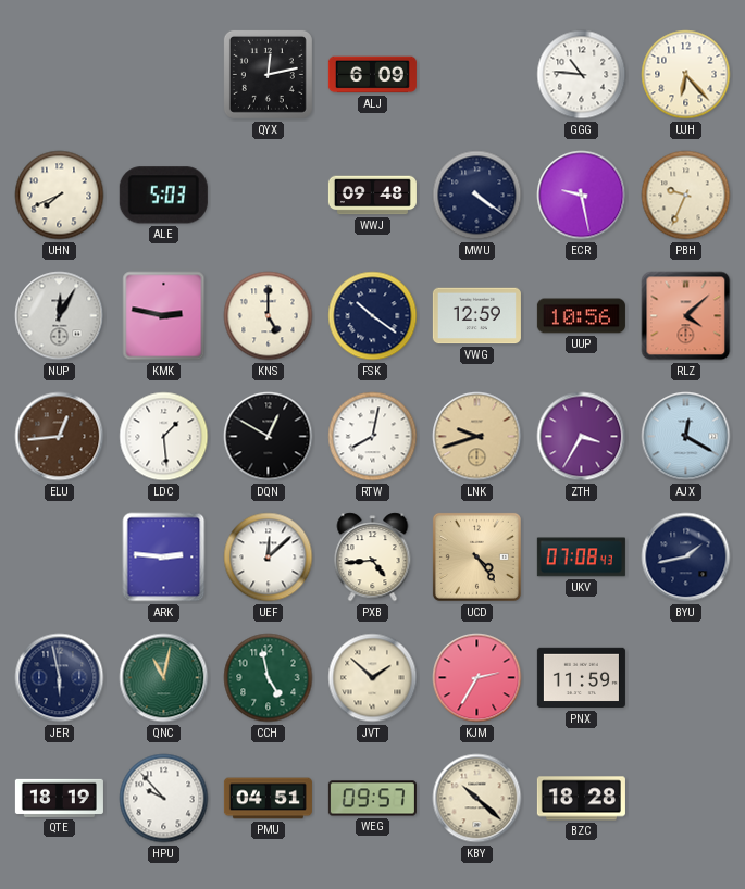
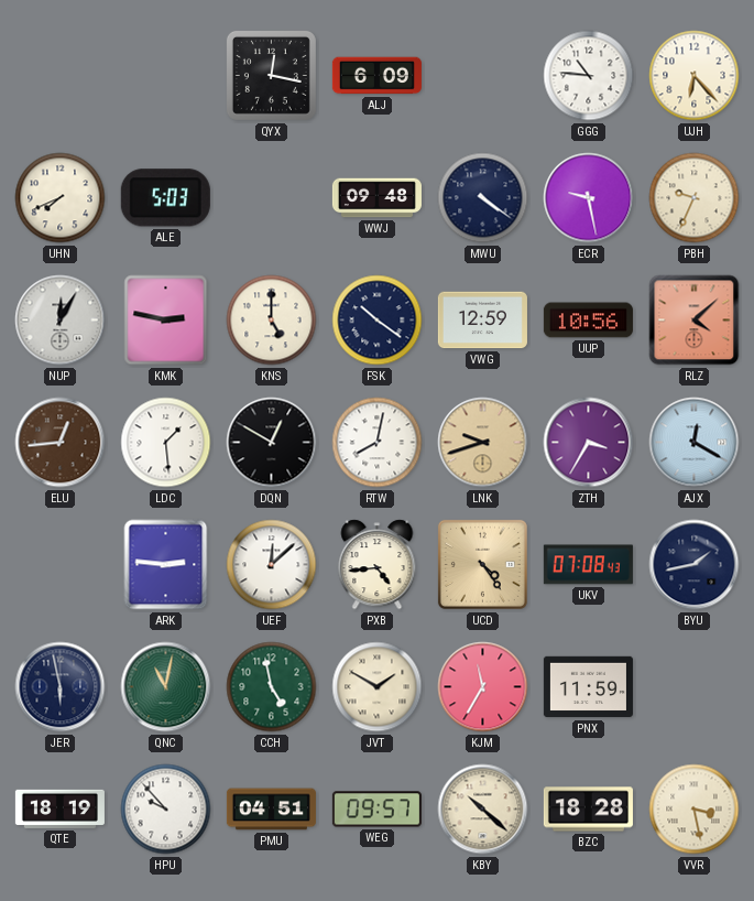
QYX: 12:13 -> 12:17 (271, 75)
JVT: 1:52 -> 1:50 (378, 687)
KJM: 2:35 -> 11:35 (483, 687)
VVR: none -> 3:28 (695, 810)
